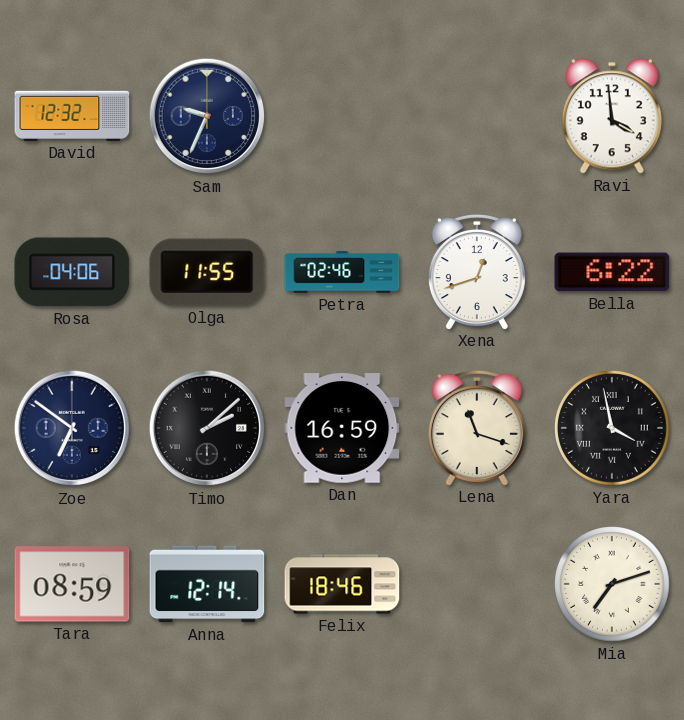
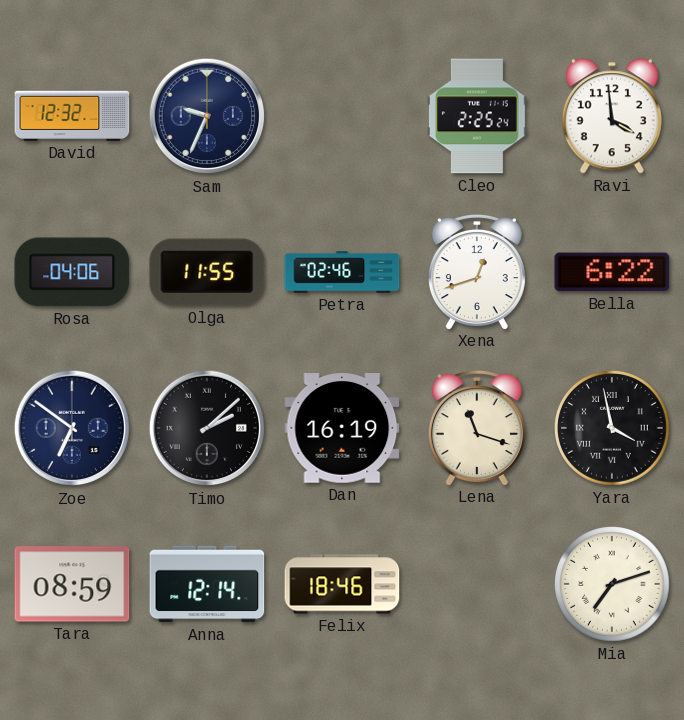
Cleo: none -> 2:25 (477, 116)
Dan: 16:59 -> 16:19 (342, 429)
